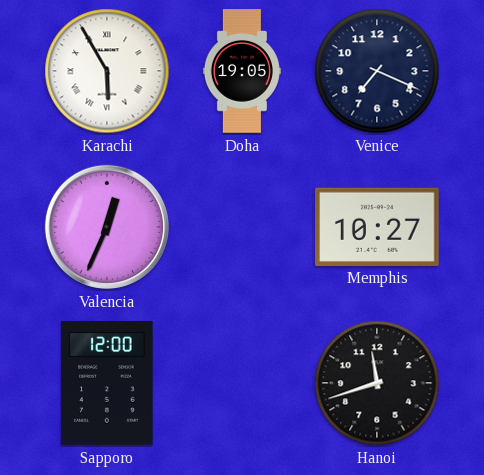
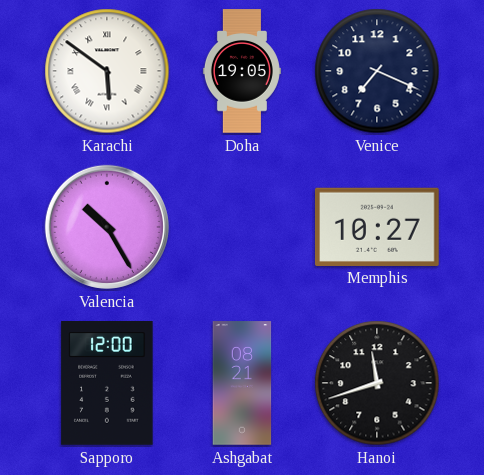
Karachi: 5:55 -> 5:51 (107, 71)
Valencia: 12:34 -> 10:25 (107, 227)
Ashgabat: none -> 08:21 (242, 383)
